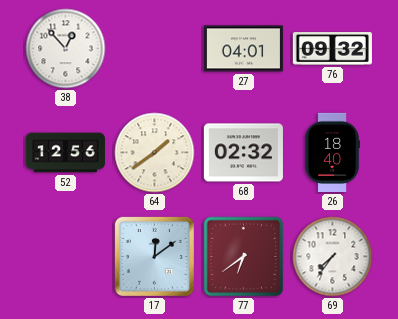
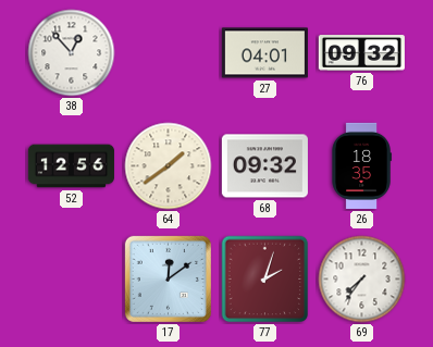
68: 02:32 -> 09:32 (264, 166)
26: 18:40 -> 18:35 (361, 165)
77: 6:39 -> 2:03 (265, 280)
